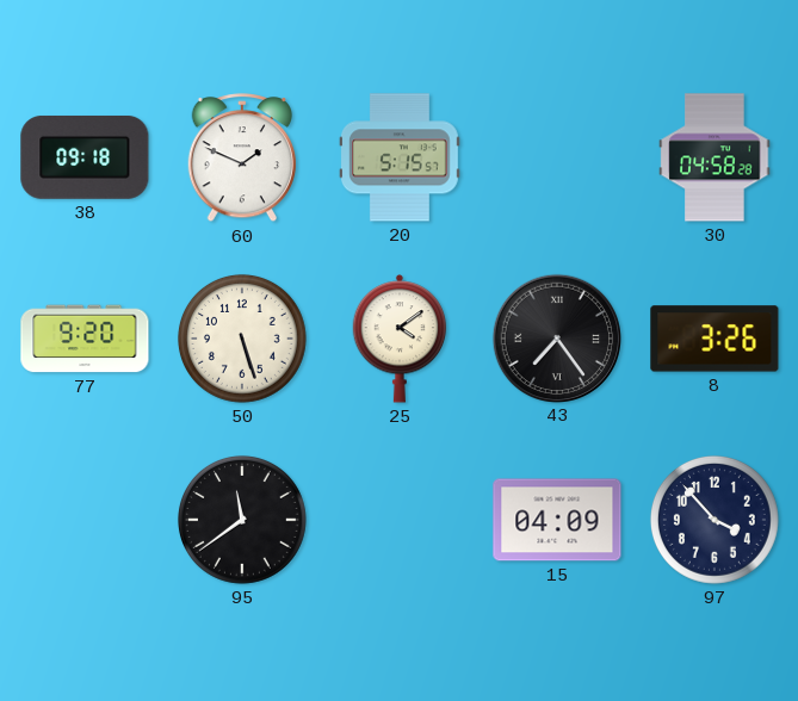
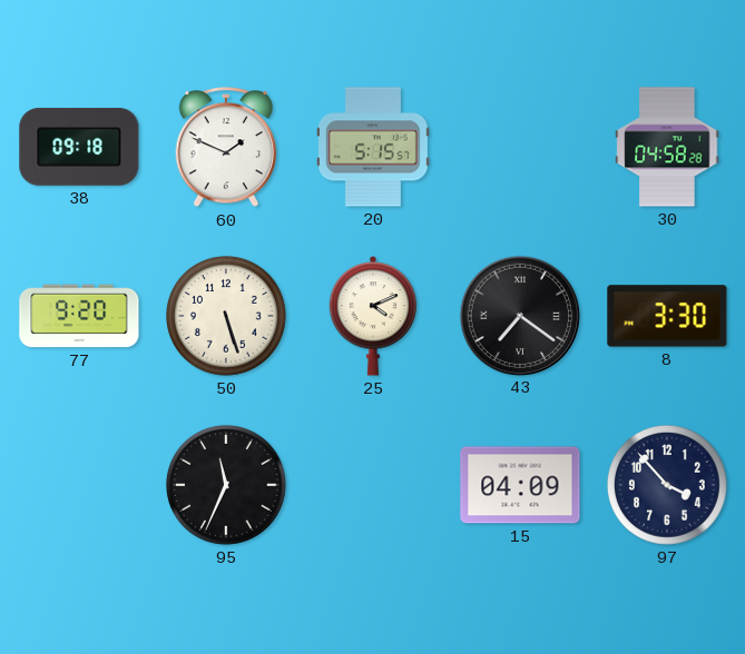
25: 4:09 -> 4:11 (373, 316)
43: 7:24 -> 7:21 (519, 315)
8: 3:26 -> 3:30 (667, 316)
95: 11:39 -> 11:34 (226, 485)
